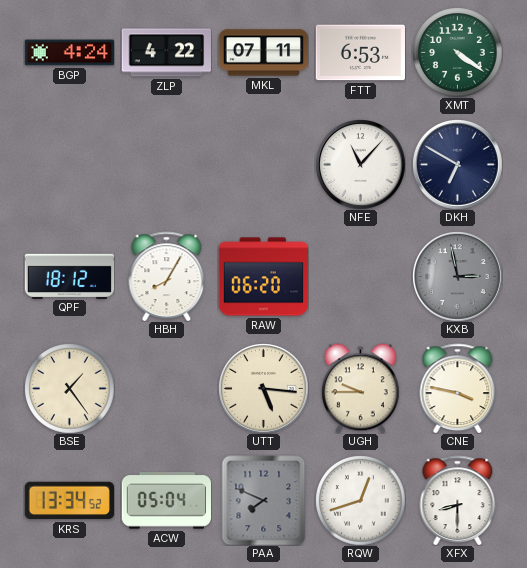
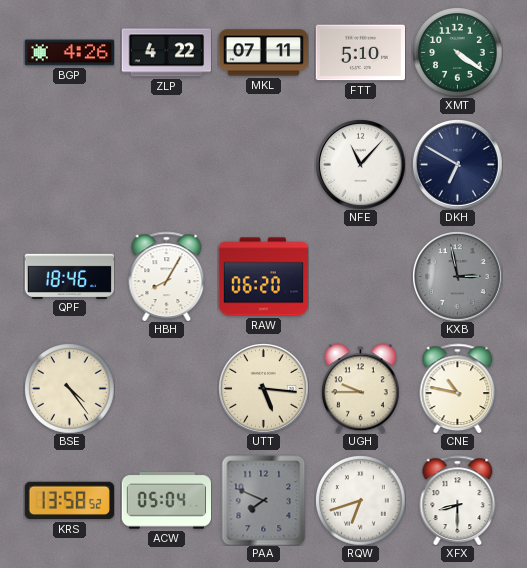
BGP: 4:24 -> 4:26 (69, 53)
FTT: 6:53 -> 5:10 (360, 53)
QPF: 18:12 -> 18:46 (69, 276)
BSE: 1:24 -> 4:24 (70, 389)
CNE: 3:47 -> 10:47 (458, 388)
KRS: 13:34 -> 13:58 (69, 501)
RQW: 12:42 -> 6:42 (361, 501)
